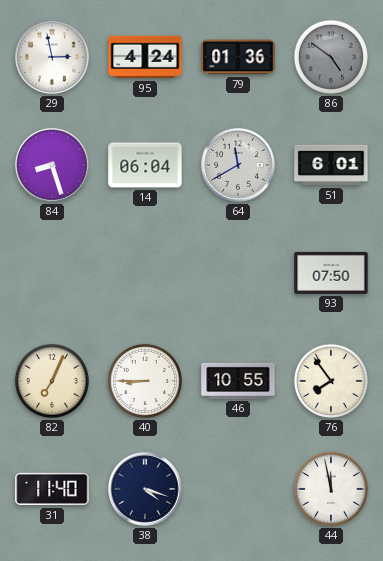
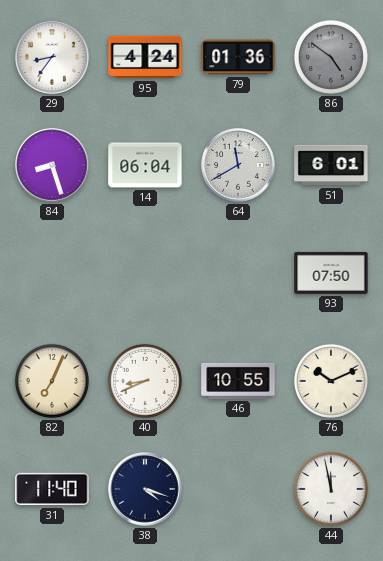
29: 2:58 -> 8:36 (52, 57)
40: 8:45 -> 8:41 (145, 381)
76: 7:54 -> 10:11 (331, 381)
